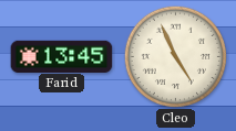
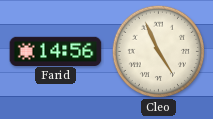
Farid: 13:45 -> 14:56 (56, 51)
